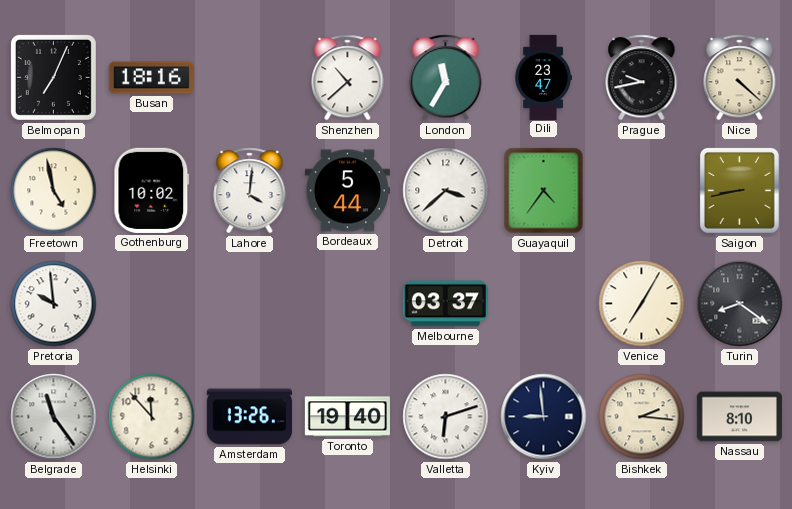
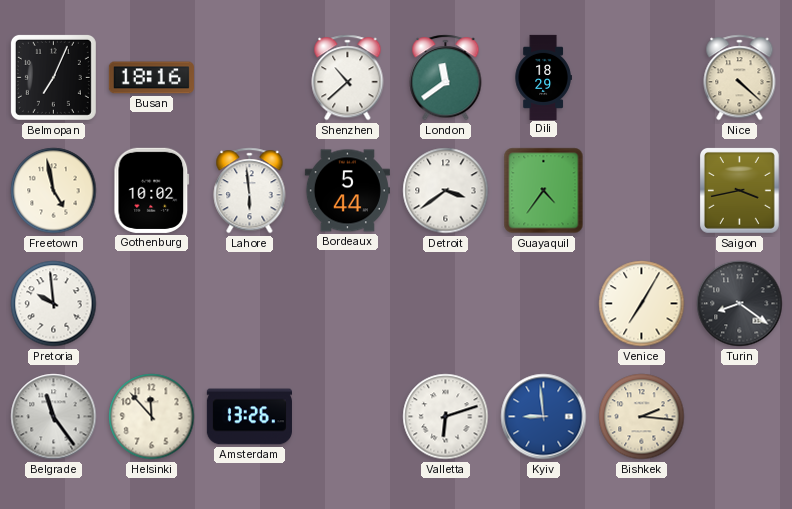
London: 11:35 -> 11:39 (446, 78)
Dili: 23:47 -> 18:29 (543, 77)
Prague: 9:43 -> none (642, 78)
Lahore: 4:01 -> 5:59 (250, 191)
Detroit: 3:38 -> 3:39 (446, 191)
Saigon: 8:43 -> 3:43 (739, 190)
Melbourne: 03:37 -> none (445, 304)
Toronto: 19:40 -> none (347, 417)
Kyiv dial: navy -> blue (544, 417)
Nassau: 8:10 -> none (739, 417)
